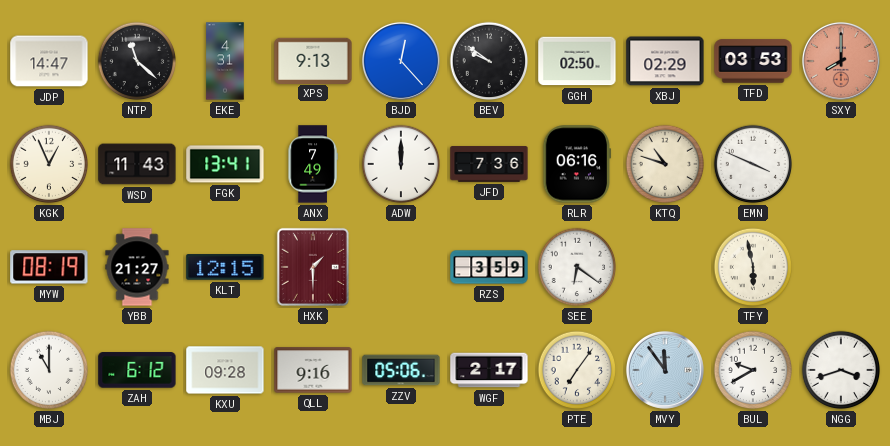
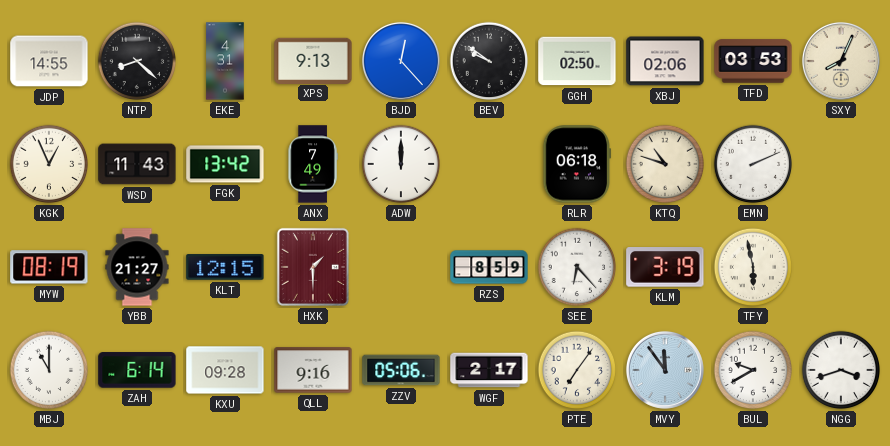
JDP: 14:47 -> 14:55 (49, 61)
NTP: 11:22 -> 8:22 (137, 61)
XBJ: 02:29 -> 02:06 (665, 61)
SXY: 8:00 -> 8:04 (841, 61)
SXY dial: salmon -> cream (841, 61)
FGK: 13:41 -> 13:42 (225, 164)
JFD: 7:36 -> none (489, 164)
RLR: 06:16 -> 06:18 (577, 164)
EMN: 3:49 -> 2:11 (753, 164)
RZS: 3:59 -> 8:59 (489, 267)
SEE: 6:21 -> 6:23 (577, 267)
KLM: none -> 3:19 (665, 267)
ZAH: 6:12 -> 6:14 (137, 370)
